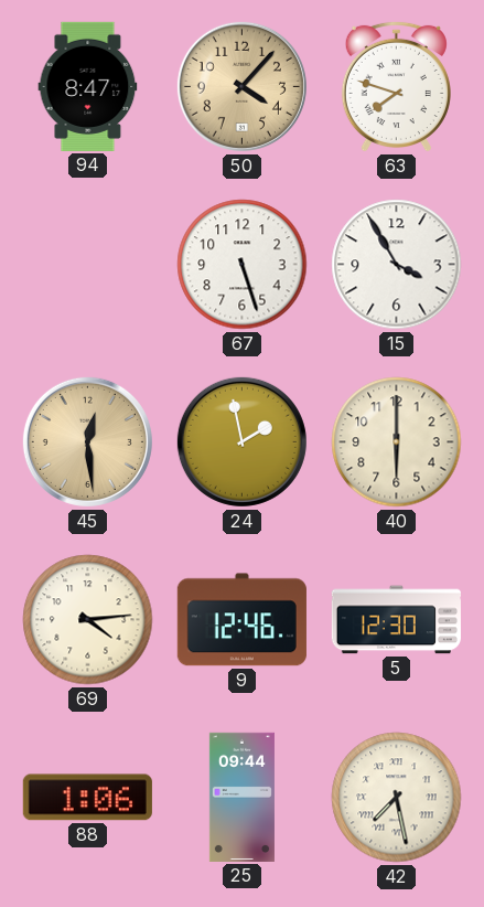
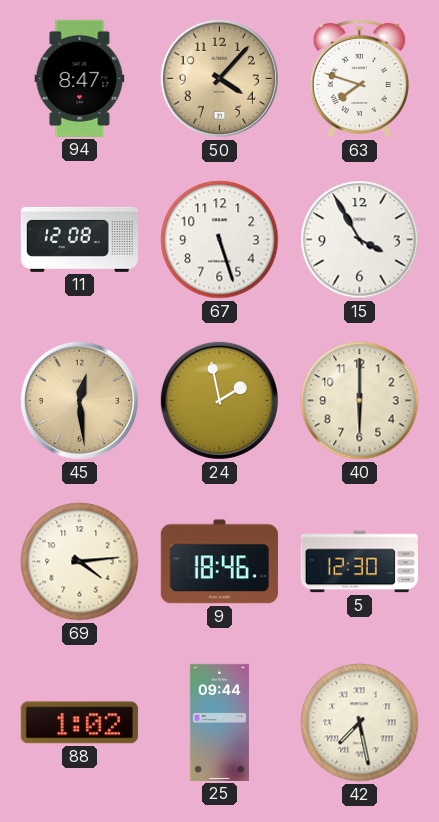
11: none -> 12:08 (79, 239)
9: 12:46 -> 18:46 (219, 562)
88: 1:06 -> 1:02 (79, 723)
